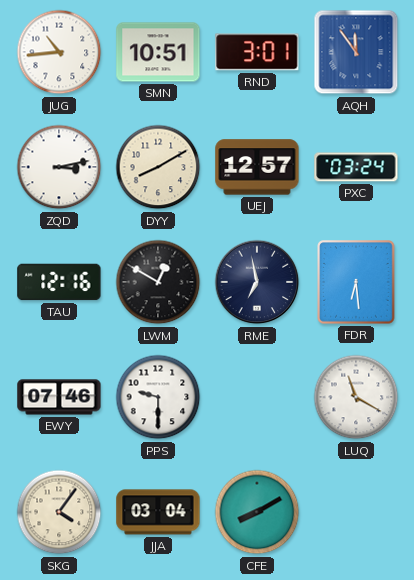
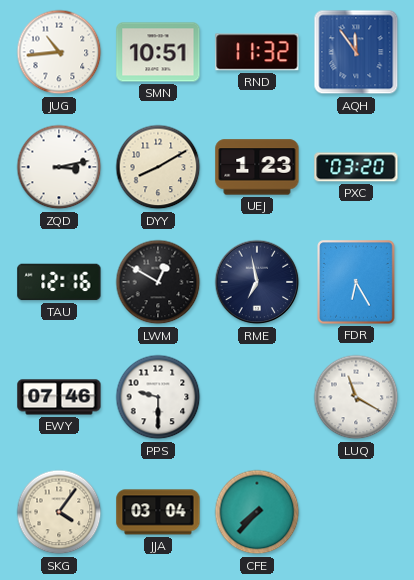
RND: 3:01 -> 11:32 (257, 52)
UEJ: 12:57 -> 1:23 (257, 167)
PXC: 03:24 -> 03:20 (356, 167)
FDR: 6:29 -> 6:25 (356, 282)
CFE: 8:10 -> 7:37 (257, 512)
